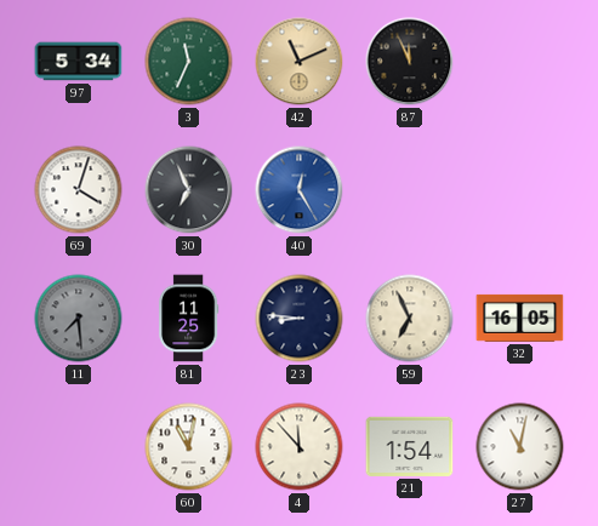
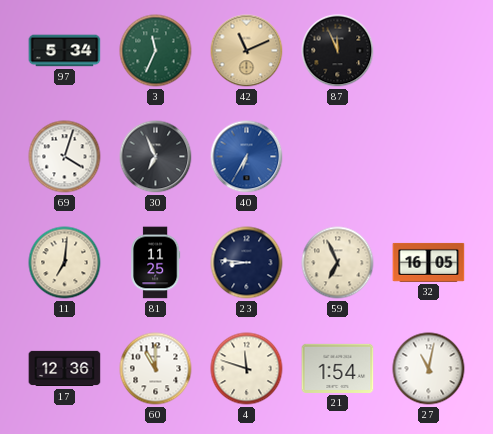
40: 12:25 -> 6:35 (247, 157)
11: 7:29 -> 7:01 (65, 263)
11 dial: grey -> cream (65, 263)
17: none -> 12:36 (65, 369)
60: 11:02 -> 11:00 (156, 369)
4: 11:53 -> 11:48 (247, 369)
